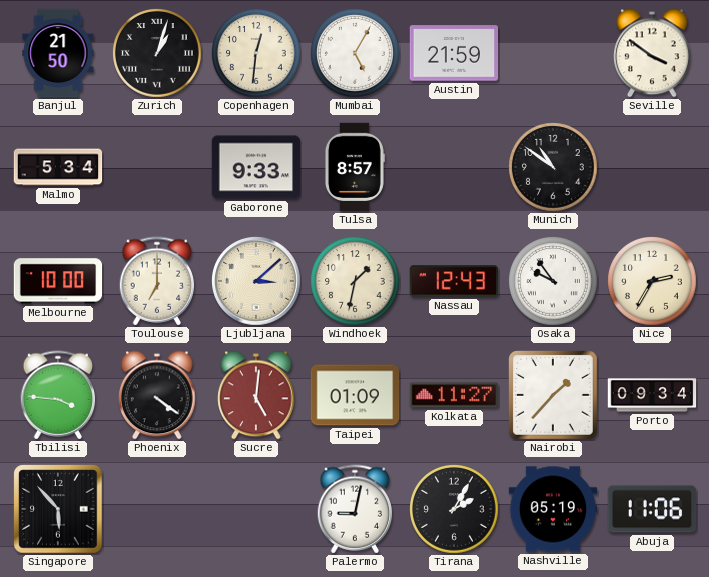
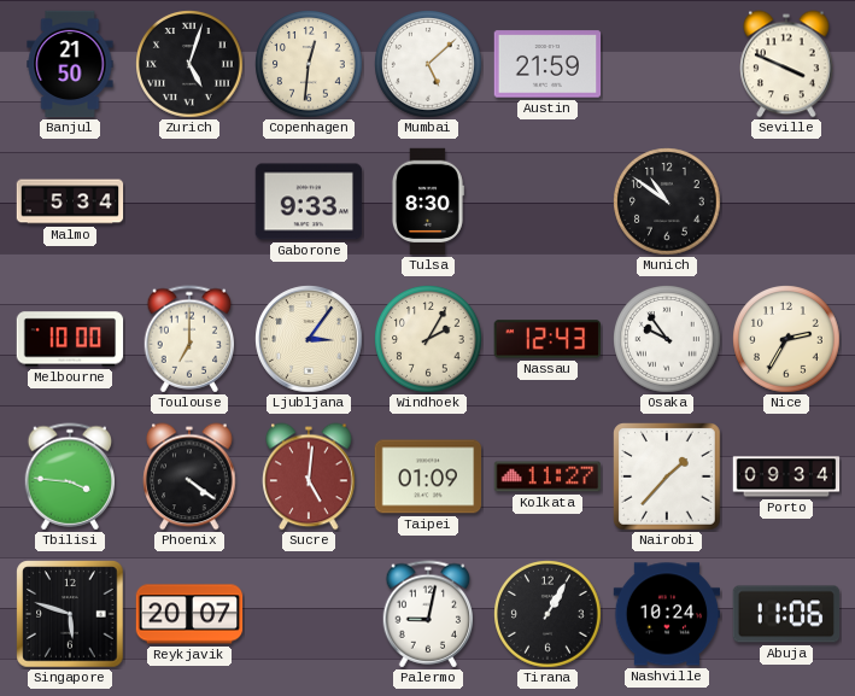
Zurich: 1:03 -> 5:03 (189, 64)
Mumbai: 5:05 -> 5:08 (428, 64)
Seville: 3:51 -> 3:49 (786, 64)
Tulsa: 8:57 -> 8:30 (427, 201)
Ljubljana: 3:08 -> 3:06 (309, 339)
Windhoek: 1:32 -> 2:05 (428, 339)
Singapore: 5:53 -> 5:48 (70, 614)
Reykjavik: none -> 20:07 (189, 614)
Tirana: 2:05 -> 1:05 (547, 614)
Nashville: 05:19 -> 10:24 (667, 614)
